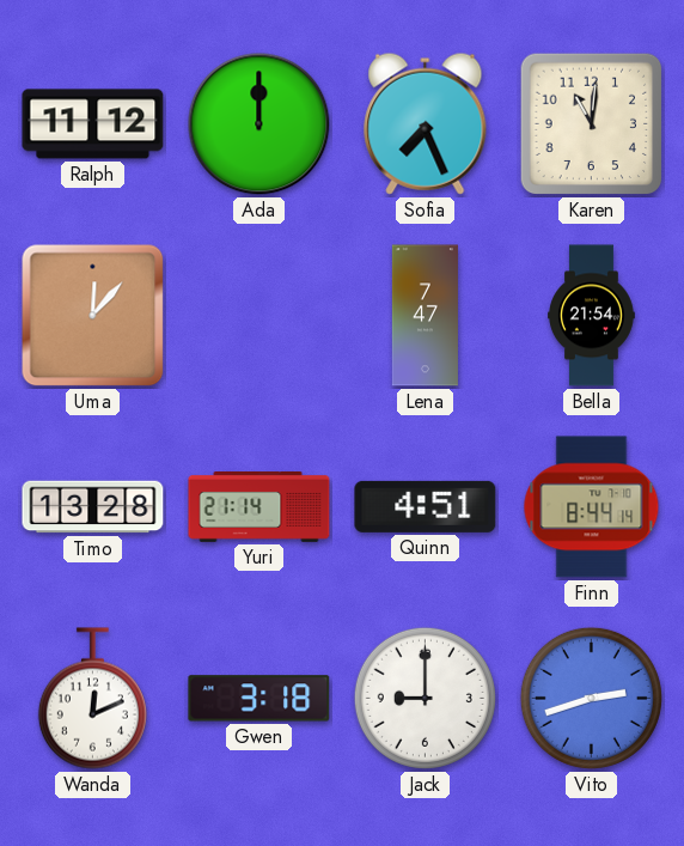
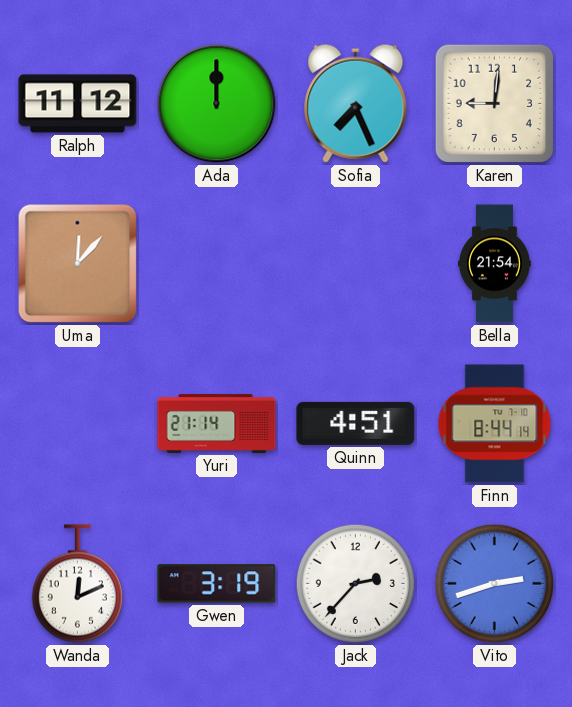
Karen: 11:01 -> 9:01 (495, 104)
Lena: 7:47 -> none (425, 316)
Timo: 13:28 -> none (93, 507)
Gwen: 3:18 -> 3:19 (217, 584)
Jack: 9:00 -> 2:37 (355, 583)
